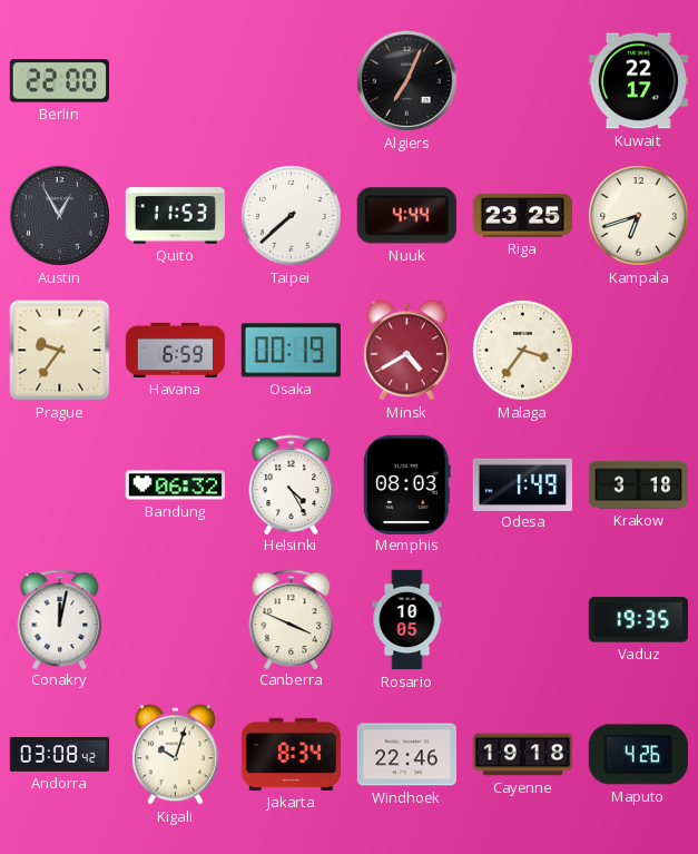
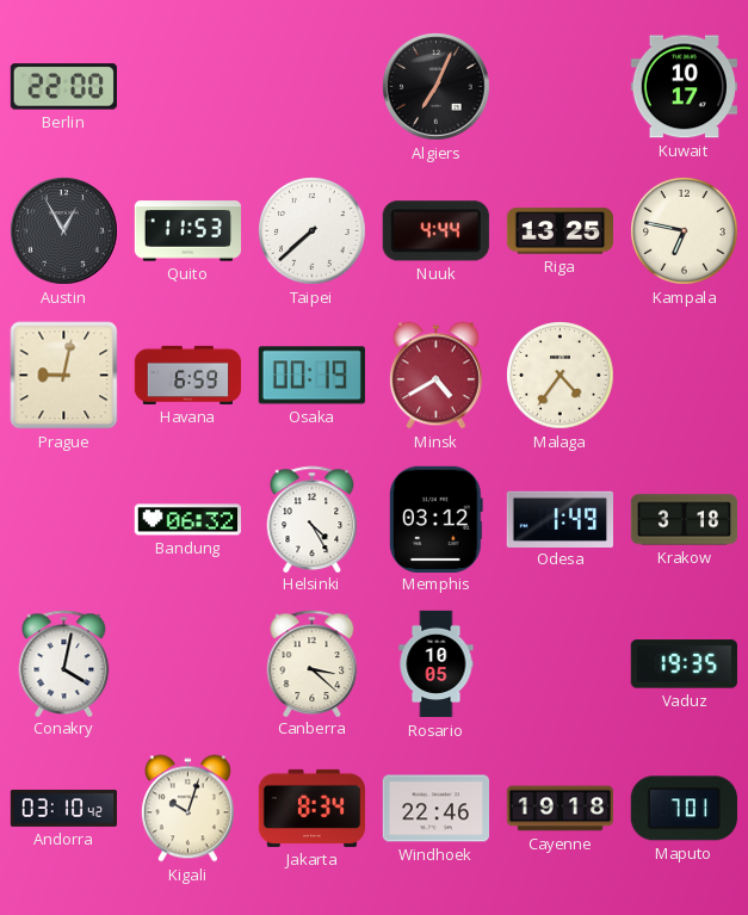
Kuwait: 22:17 -> 10:17 (684, 87)
Riga: 23:25 -> 13:25 (561, 231)
Kampala: 6:42 -> 6:47 (685, 231)
Prague: 9:36 -> 9:02 (64, 376)
Malaga: 3:36 -> 4:36 (561, 376)
Memphis: 08:03 -> 03:12 (435, 519)
Conakry: 12:02 -> 4:02 (64, 663)
Canberra: 3:49 -> 3:22 (313, 663)
Andorra: 03:08 -> 03:10 (64, 808)
Maputo: 4:26 -> 7:01 (684, 809)
